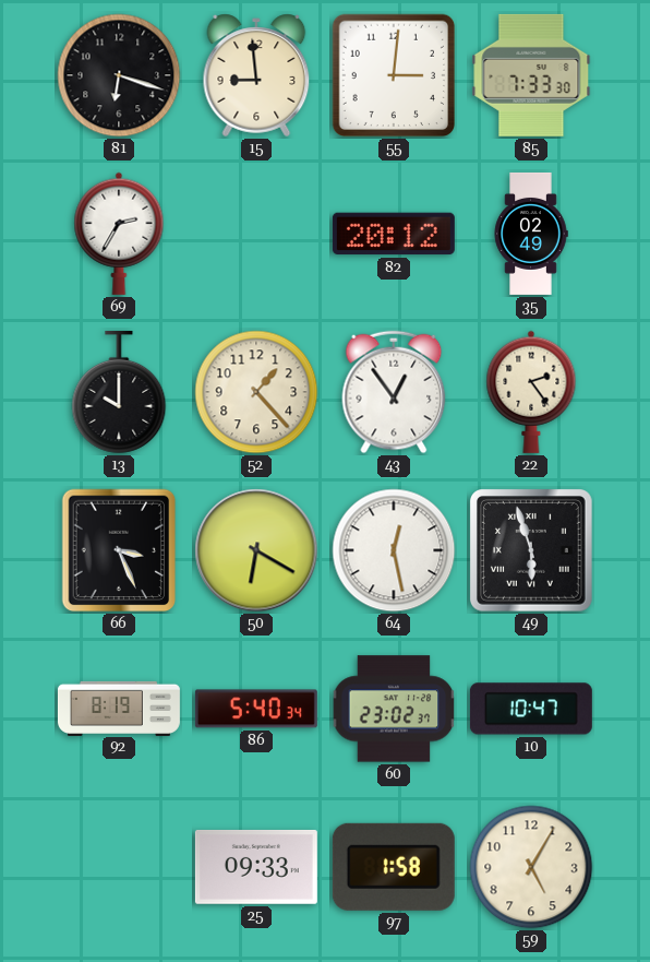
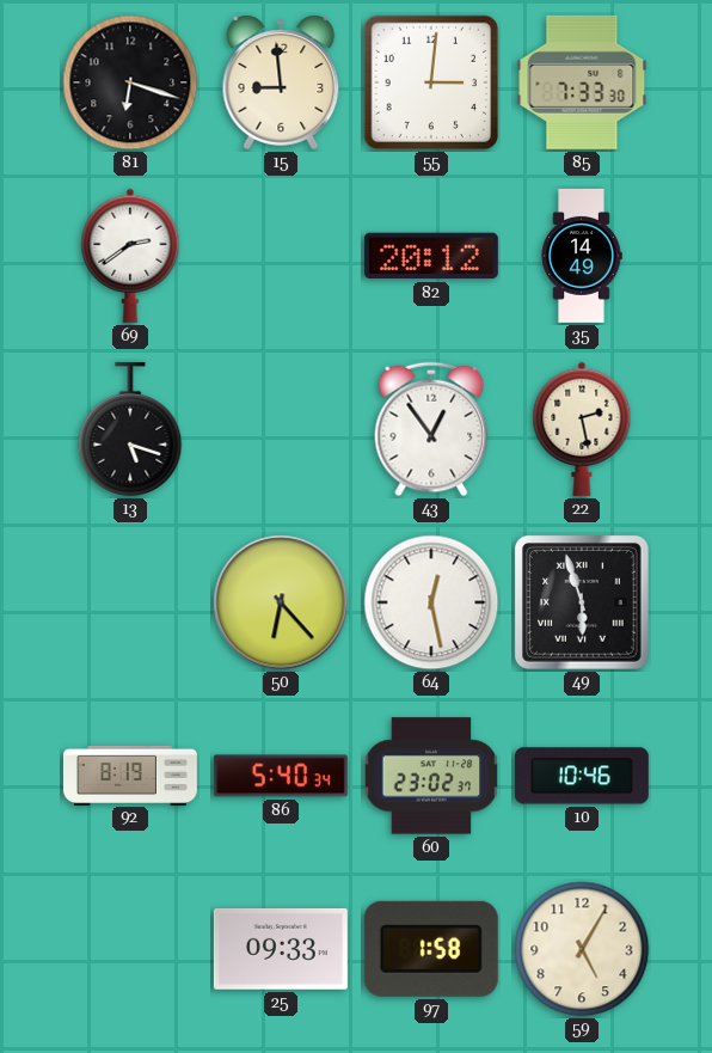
69: 2:35 -> 2:39 (130, 256)
35: 02:49 -> 14:49 (582, 256)
13: 10:00 -> 5:18 (130, 429)
52: 1:23 -> none (256, 392)
22: 2:24 -> 2:28 (582, 429)
66: 3:26 -> none (119, 550)
50: 6:20 -> 6:23 (281, 602)
10: 10:47 -> 10:46 (582, 776)
